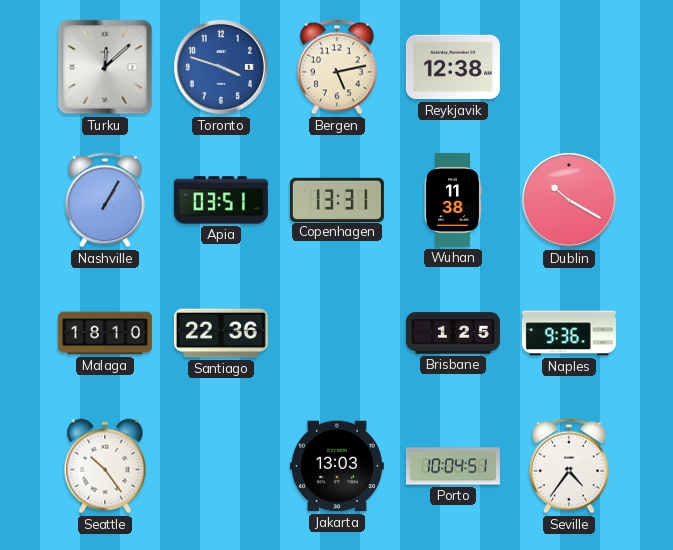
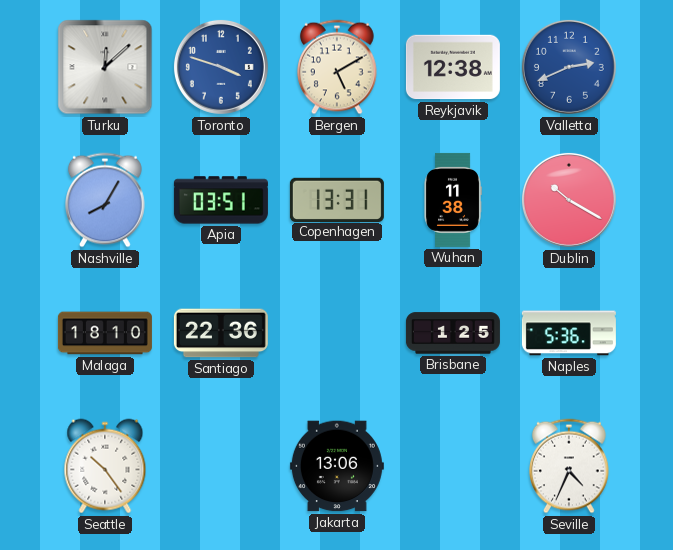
Bergen: 5:13 -> 5:10 (338, 67)
Valletta: none -> 2:41 (569, 67)
Nashville: 1:05 -> 8:05 (106, 200)
Naples: 9:36 -> 5:36 (569, 333)
Jakarta: 13:03 -> 13:06 (337, 466)
Porto: 10:04 -> none (453, 466)
Seville: 4:36 -> 4:34 (570, 466)
